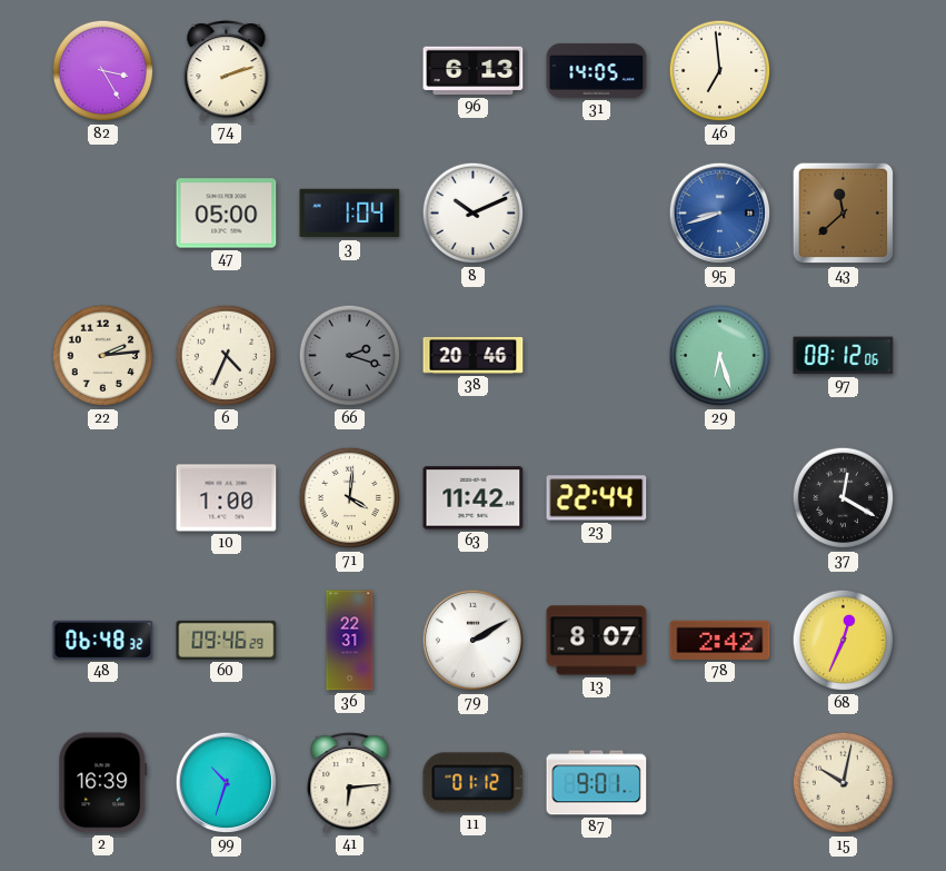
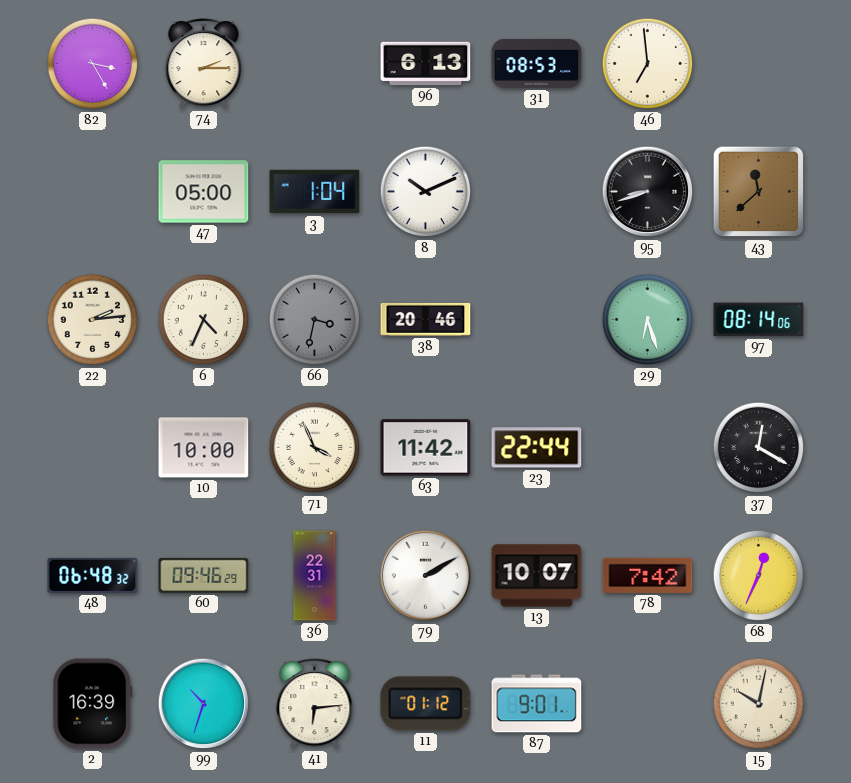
74: 2:12 -> 2:15 (204, 64)
31: 14:05 -> 08:53 (537, 63)
95 dial: blue -> black (648, 192)
66: 2:18 -> 3:32 (315, 320)
97: 08:12 -> 08:14 (759, 320)
10: 1:00 -> 10:00 (204, 448)
71: 4:01 -> 3:56 (315, 448)
13: 8:07 -> 10:07 (537, 576)
78: 2:42 -> 7:42 (648, 575)
